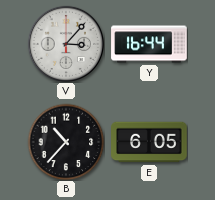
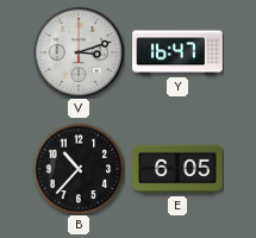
V: 3:07 -> 3:12 (77, 51)
Y: 16:44 -> 16:47 (177, 52)
